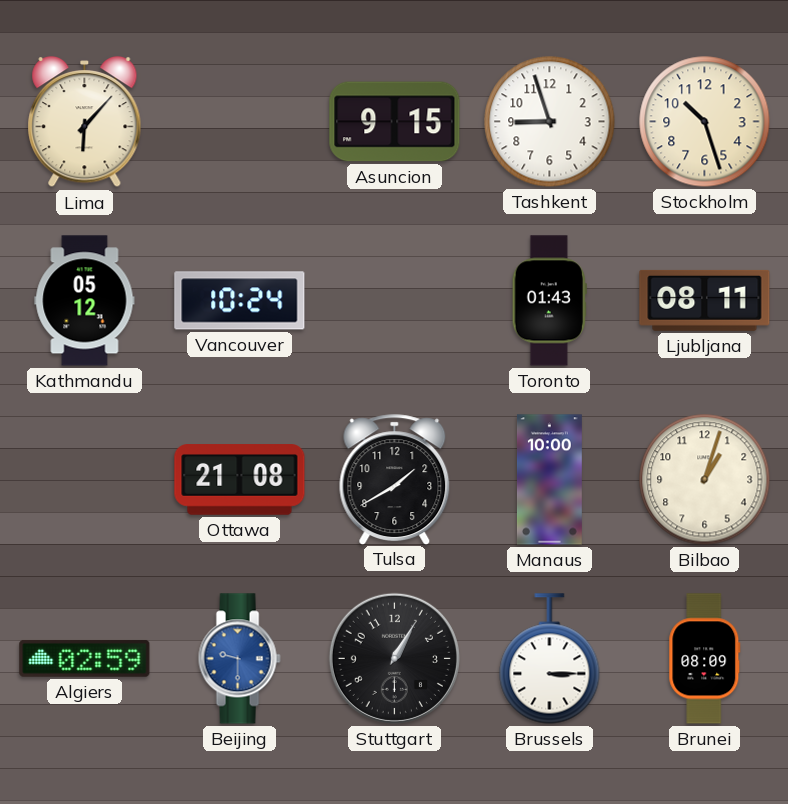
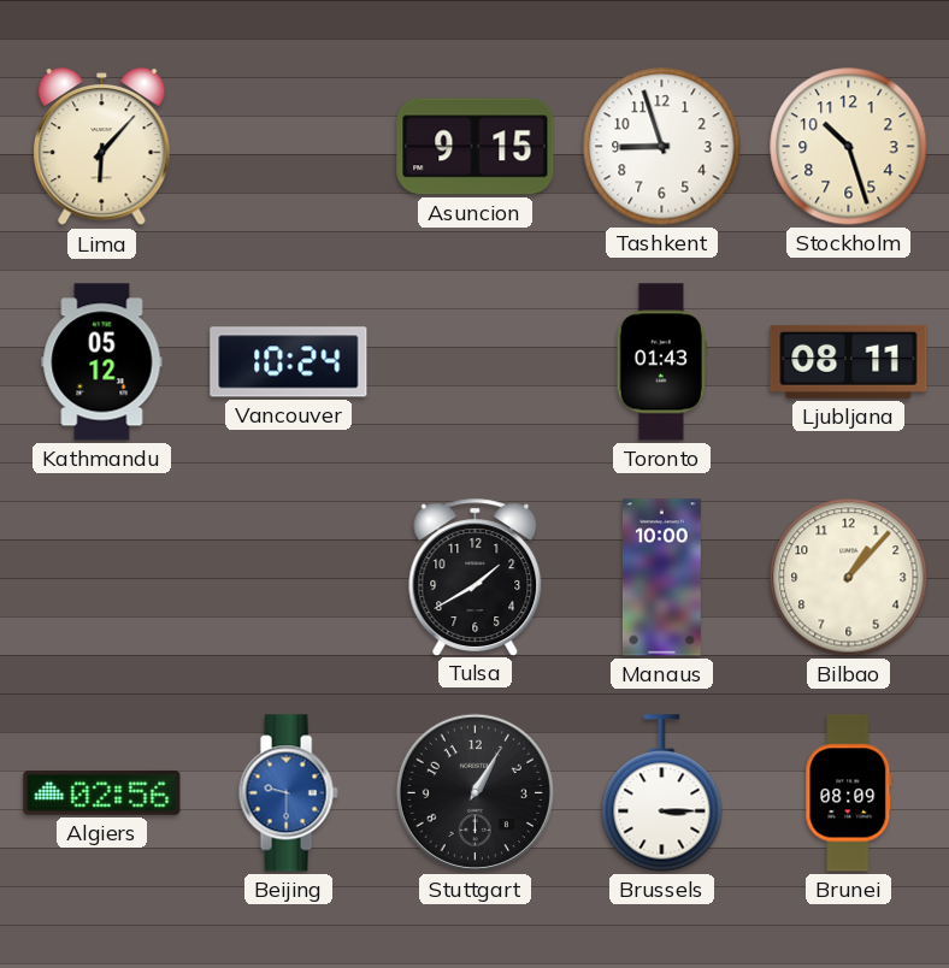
Ottawa: 21:08 -> none (240, 480)
Bilbao: 1:03 -> 1:07 (849, 578)
Algiers: 02:59 -> 02:56 (102, 792)
